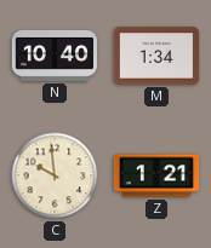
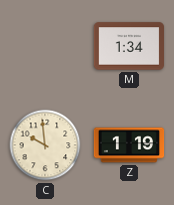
N: 10:40 -> none (53, 56)
Z: 1:21 -> 1:19 (129, 145)
